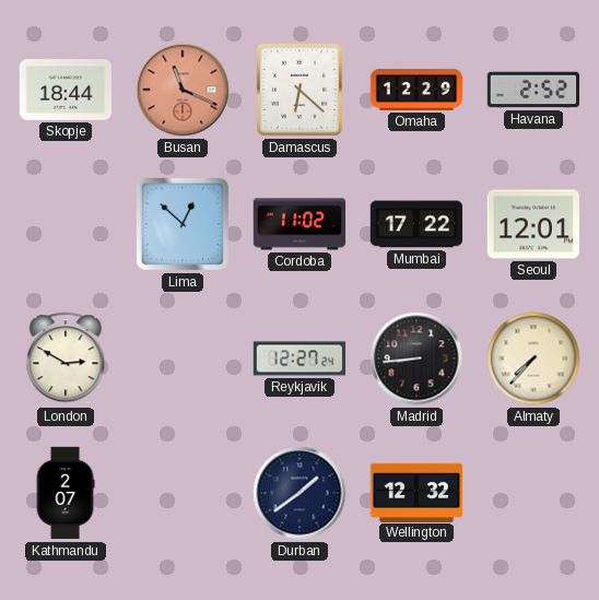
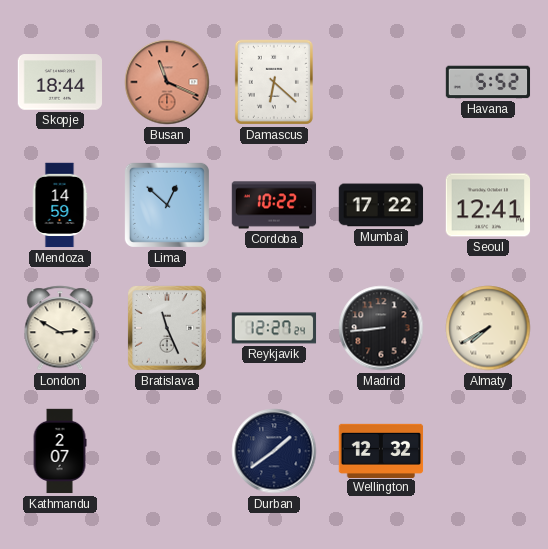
Omaha: 12:29 -> none (416, 90)
Havana: 2:52 -> 5:52 (488, 82)
Mendoza: none -> 14:59 (60, 205)
Cordoba: 11:02 -> 10:22 (274, 205)
Seoul: 12:01 -> 12:41 (488, 205)
Bratislava: none -> 11:26 (168, 328)
Almaty: 7:37 -> 7:40 (488, 328)
